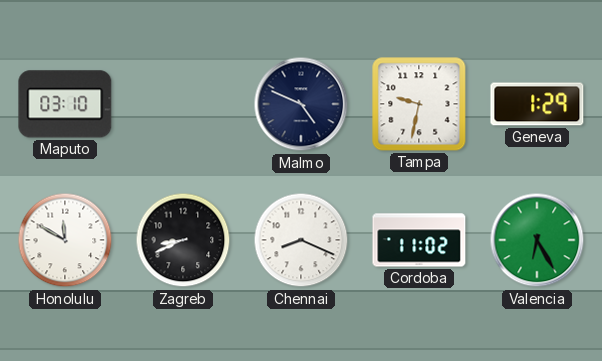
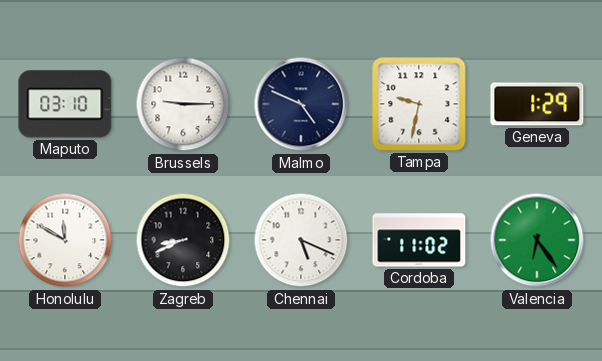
Brussels: none -> 9:15 (183, 104)
Chennai: 8:19 -> 5:19 (301, 240)
Valencia: 6:25 -> 6:24 (537, 240)
